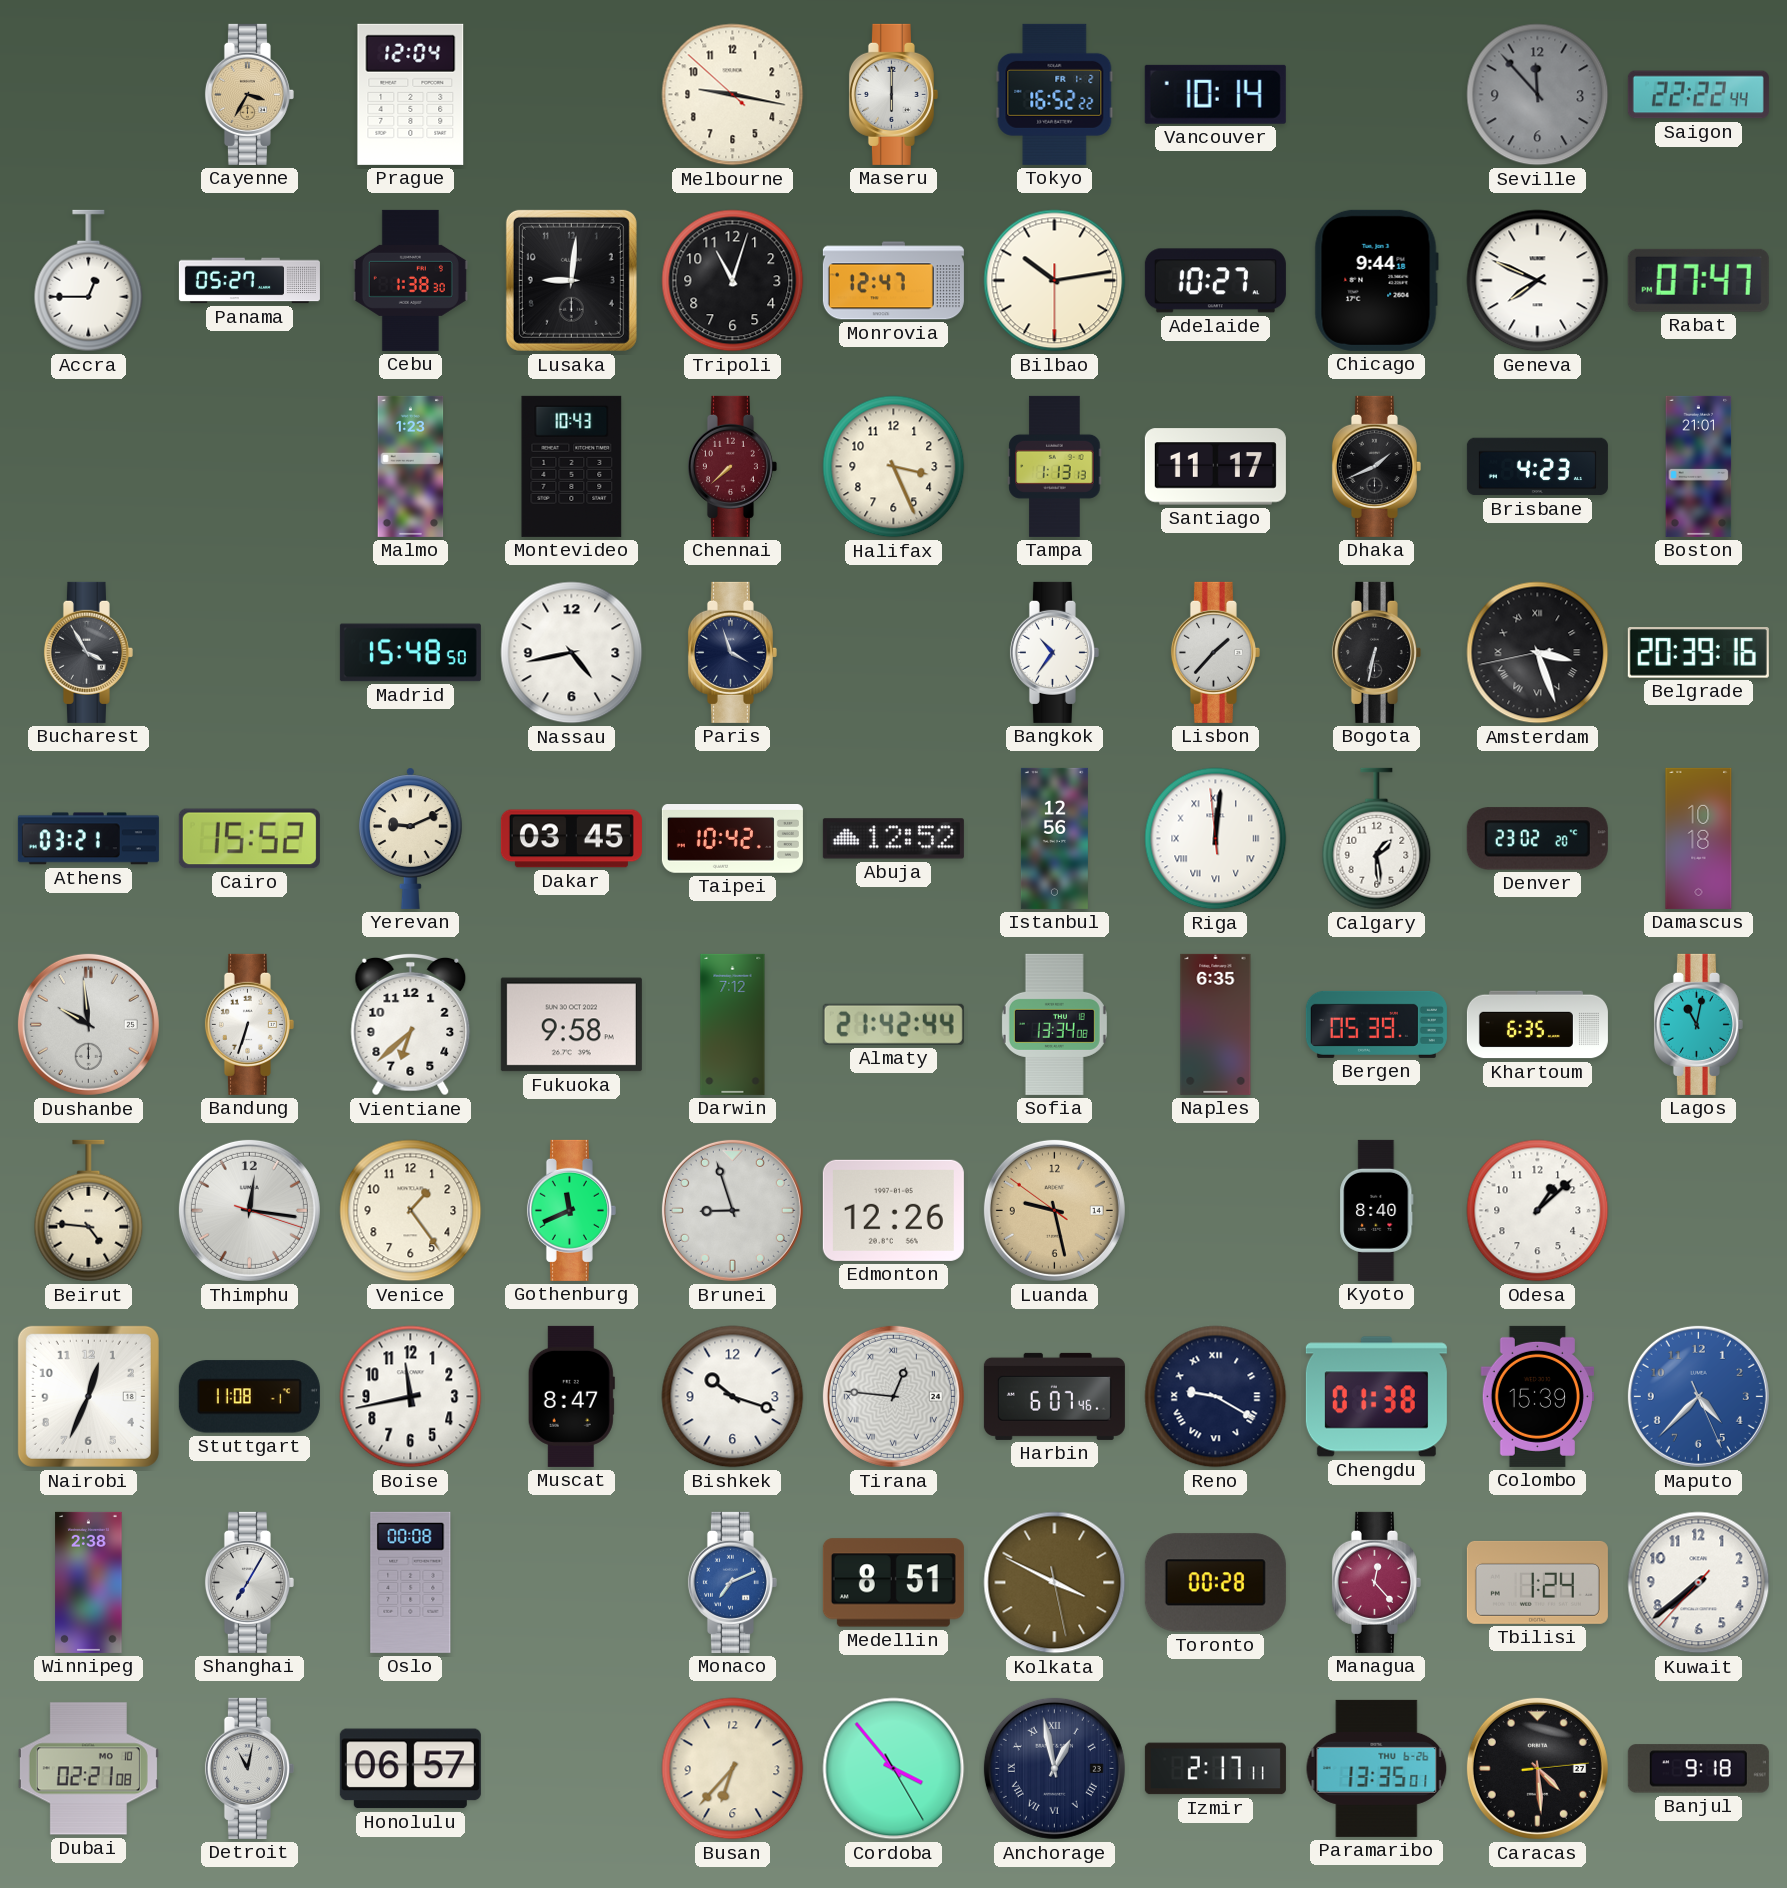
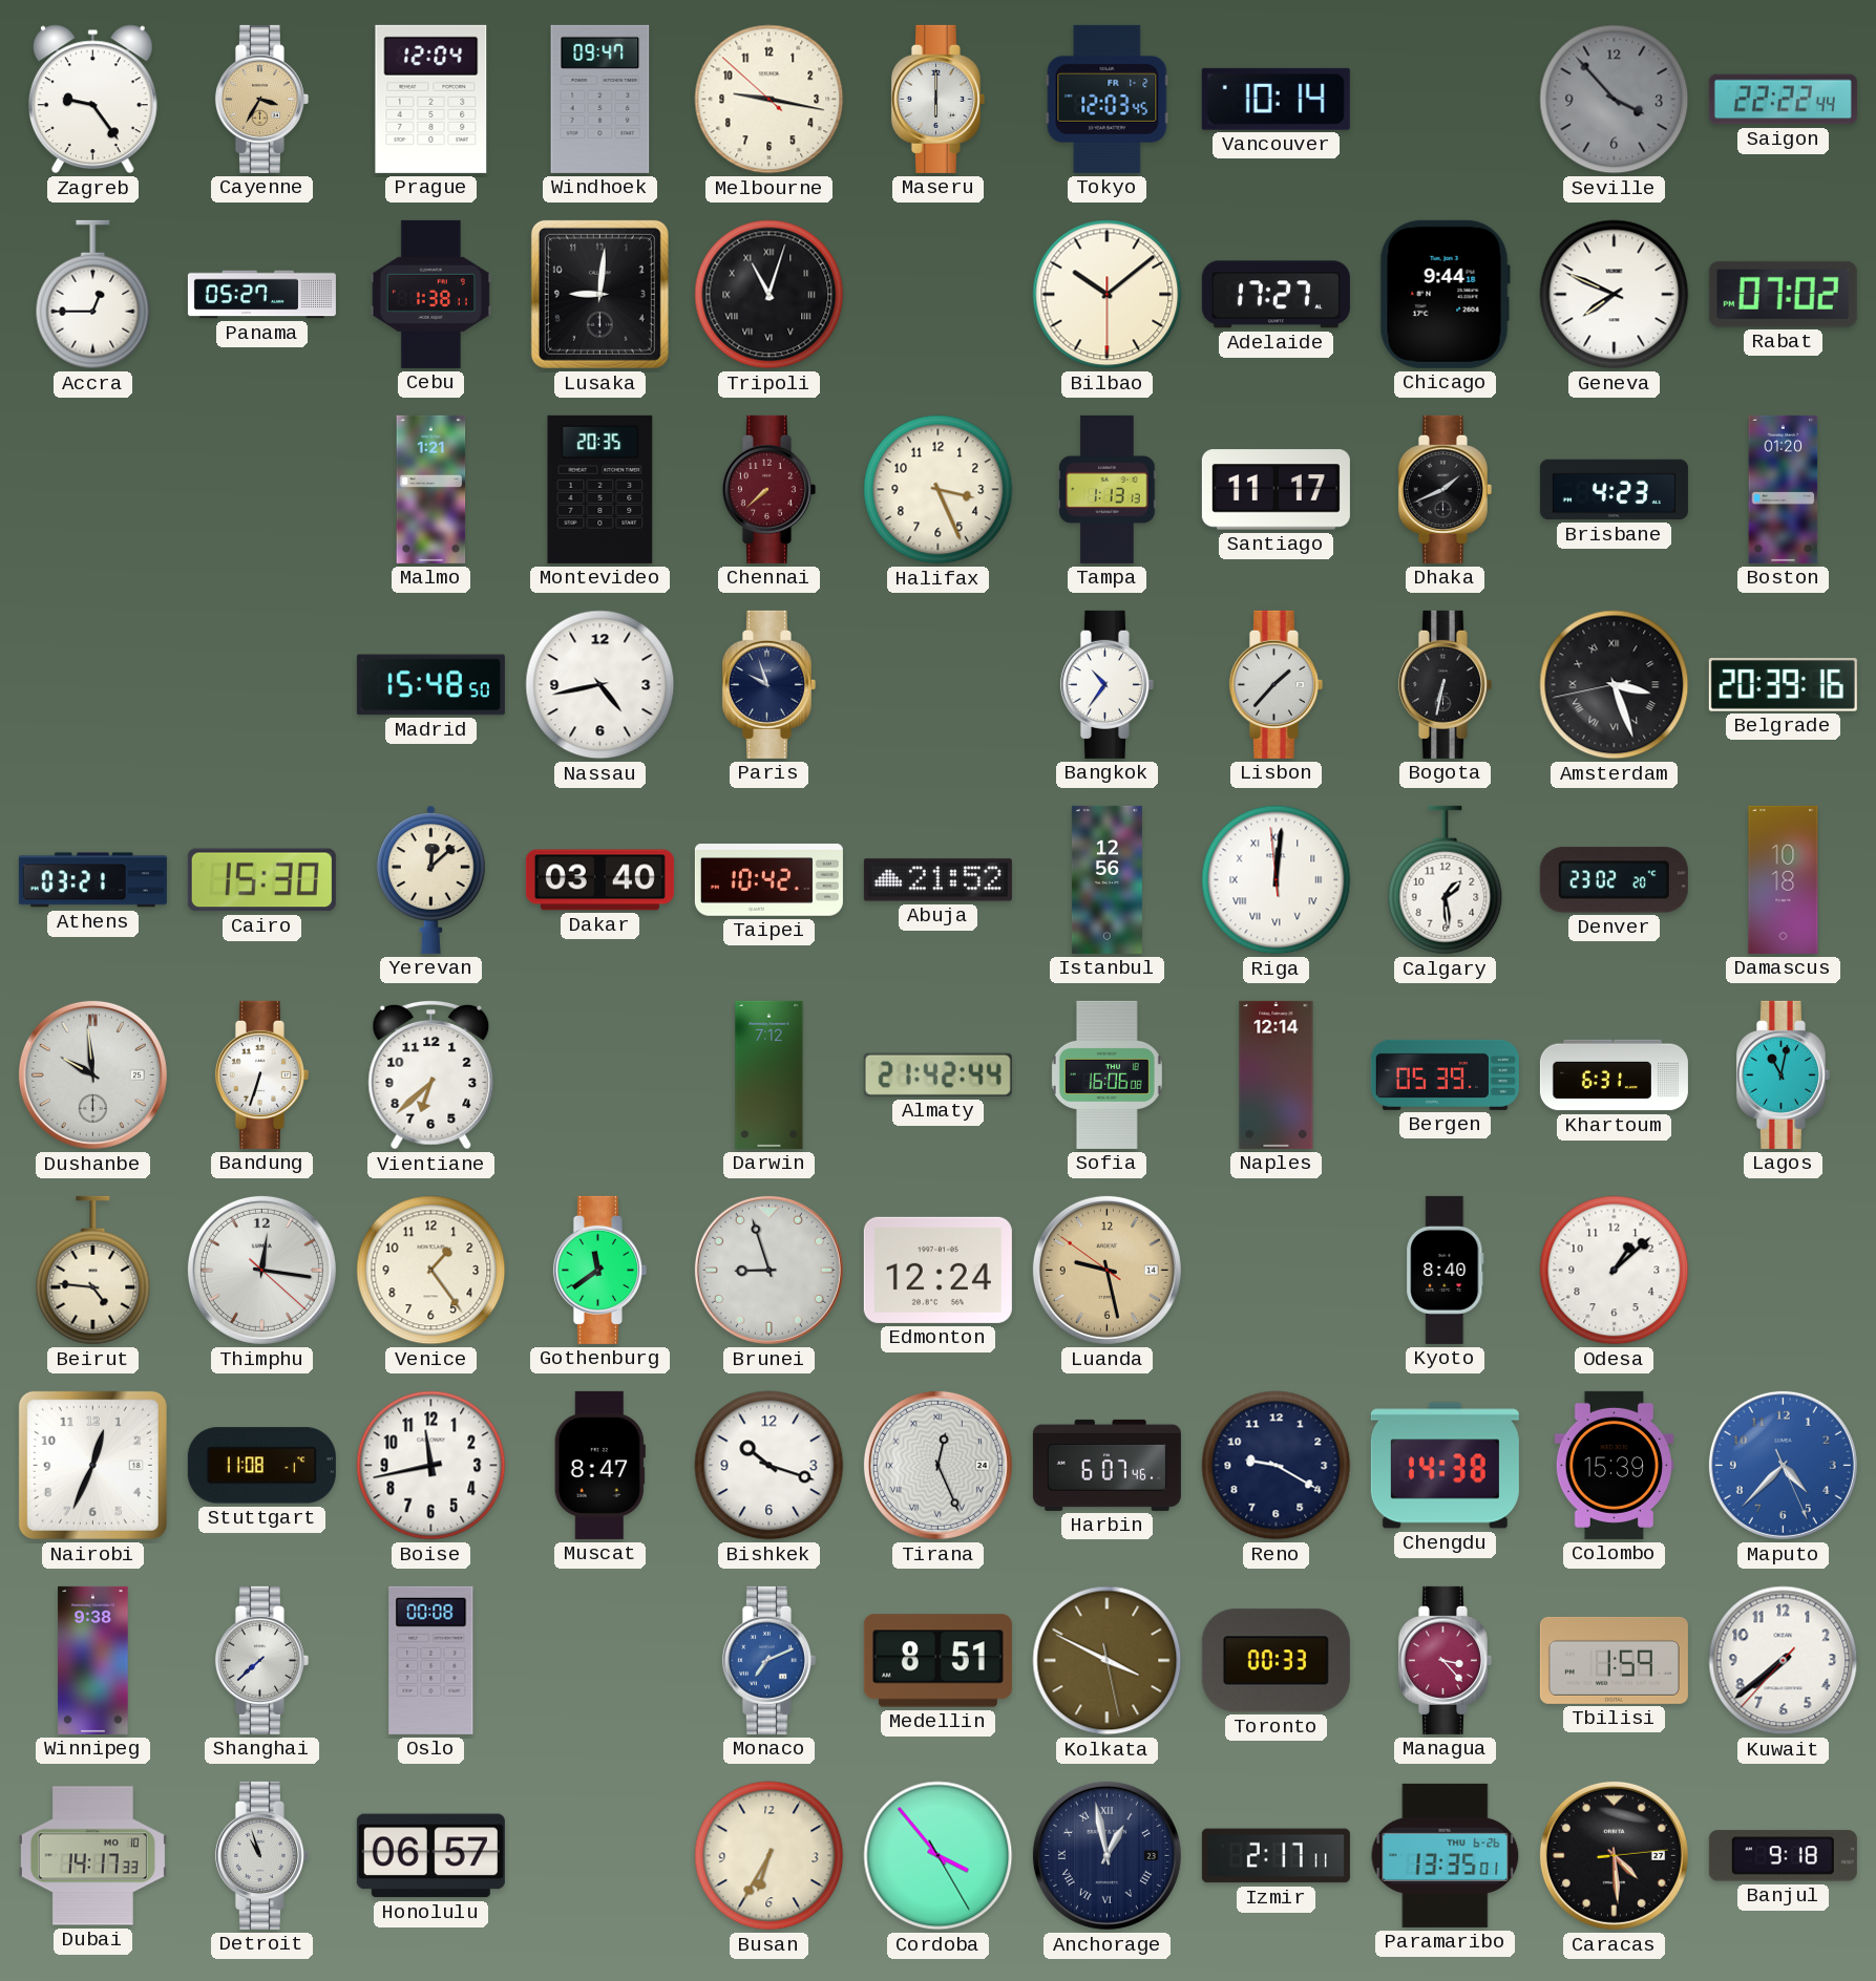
Zagreb: none -> 9:24 (92, 100)
Windhoek: none -> 09:47 (600, 99)
Tokyo: 16:52 -> 12:03 (1108, 99)
Seville: 11:53 -> 3:53 (1615, 100)
Cebu: 1:38:30 -> 1:38:11 (430, 294)
Tripoli numerals: Arabic -> Roman (770, 295)
Monrovia: 12:47 -> none (893, 281)
Bilbao: 10:13 -> 10:08 (1108, 295)
Adelaide: 10:27 -> 17:27 (1276, 295)
Rabat: 07:47 -> 07:02 (1783, 294)
Malmo: 1:23 -> 1:21 (431, 489)
Montevideo: 10:43 -> 20:35 (600, 489)
Boston: 21:01 -> 01:20 (1784, 489)
Bucharest: 3:55 -> none (88, 652)
Paris: 3:57 -> 9:57 (768, 684)
Cairo: 15:52 -> 15:30 (261, 880)
Yerevan: 9:11 -> 12:08 (430, 879)
Dakar: 03:45 -> 03:40 (599, 880)
Abuja: 12:52 -> 21:52 (937, 880)
Fukuoka: 9:58 -> none (571, 1025)
Sofia: 13:34 -> 16:06 (1106, 1074)
Naples: 6:35 -> 12:14 (1277, 1074)
Khartoum: 6:35 -> 6:31 (1614, 1075)
Thimphu: 12:16:18 -> 12:16:22 (261, 1270)
Gothenburg: 11:41 -> 11:39 (599, 1270)
Edmonton: 12:26 -> 12:24 (937, 1270)
Tirana: 12:46 -> 12:26 (937, 1465)
Reno numerals: Roman -> Arabic (1277, 1466)
Chengdu: 01:38 -> 14:38 (1445, 1466)
Winnipeg: 2:38 -> 9:38 (93, 1660)
Shanghai: 7:05 -> 7:38 (261, 1660)
Toronto: 00:28 -> 00:33 (1276, 1661)
Managua: 12:23 -> 3:23 (1445, 1660)
Tbilisi: 1:24 -> 1:59 (1614, 1660)
Dubai: 02:21 -> 14:17 (92, 1856)
Detroit: 11:02 -> 10:57 (261, 1855)
Busan: 6:37 -> 6:35 (770, 1856)
